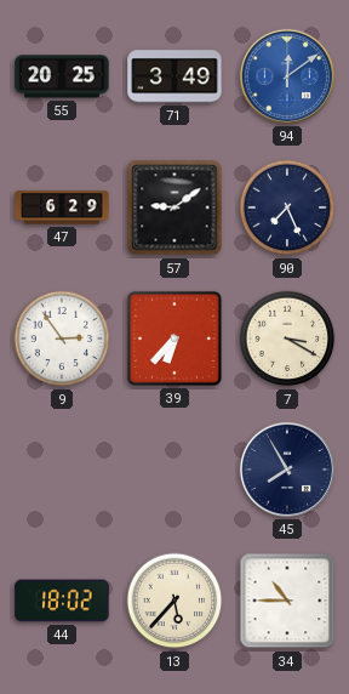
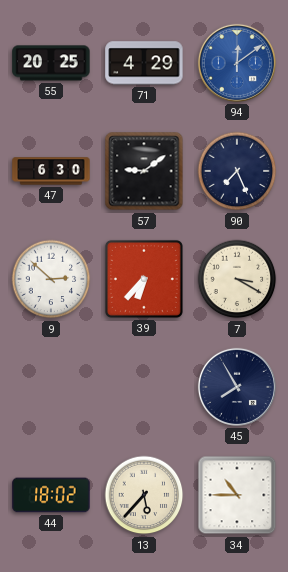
71: 3:49 -> 4:29 (144, 63)
47: 6:29 -> 6:30 (51, 171)
9: 2:54 -> 2:52 (51, 279)
